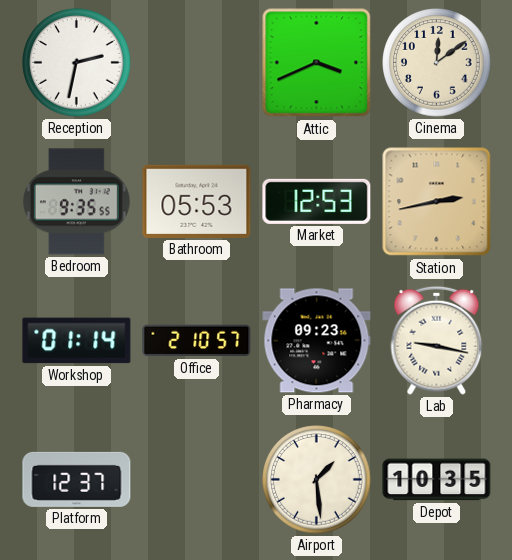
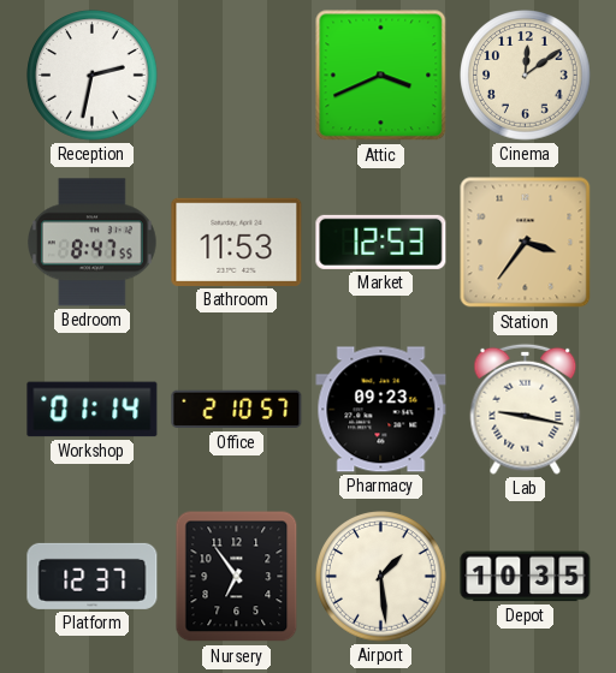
Bedroom: 9:35 -> 8:47 (91, 243)
Bathroom: 05:53 -> 11:53 (237, 242)
Station: 2:43 -> 3:36 (526, 243)
Nursery: none -> 6:54 (237, 577)
